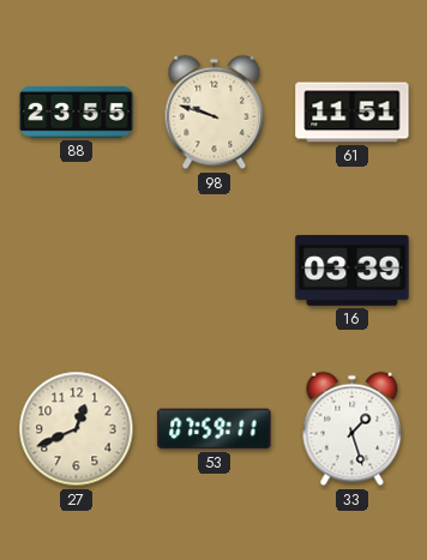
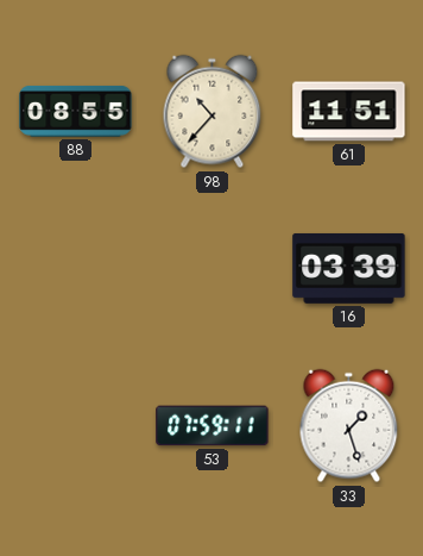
88: 23:55 -> 08:55 (76, 111)
98: 9:48 -> 10:37 (213, 112)
27: 12:41 -> none (77, 429)
